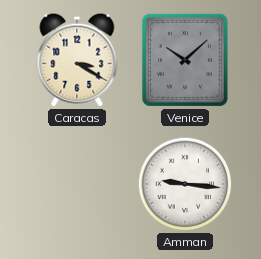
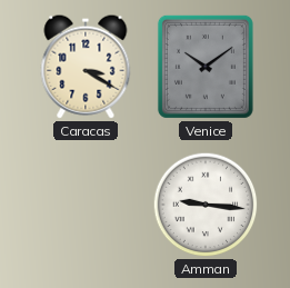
Venice: 10:08 -> 10:09 (206, 67)
